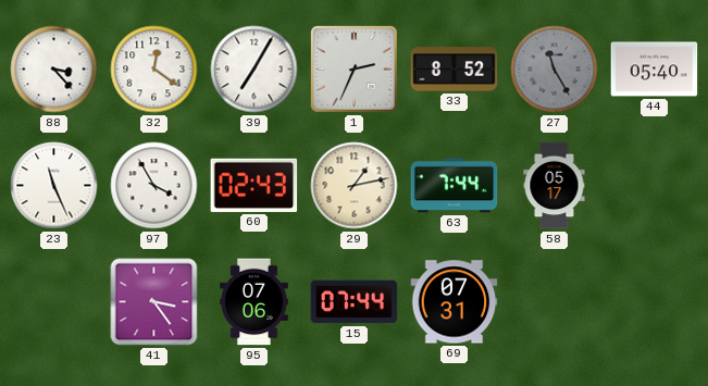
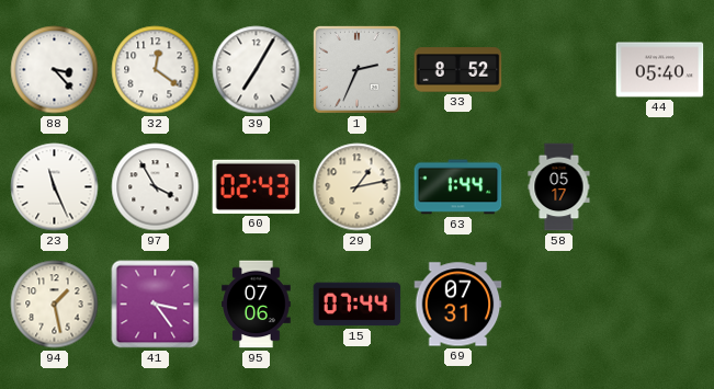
27: 11:25 -> none (555, 70)
63: 7:44 -> 1:44 (458, 187)
94: none -> 1:28 (55, 305)
